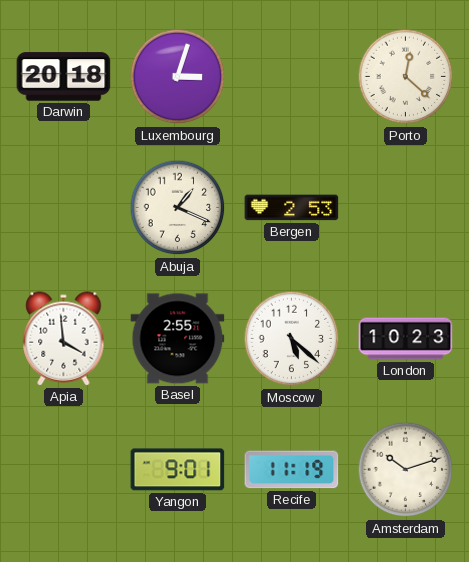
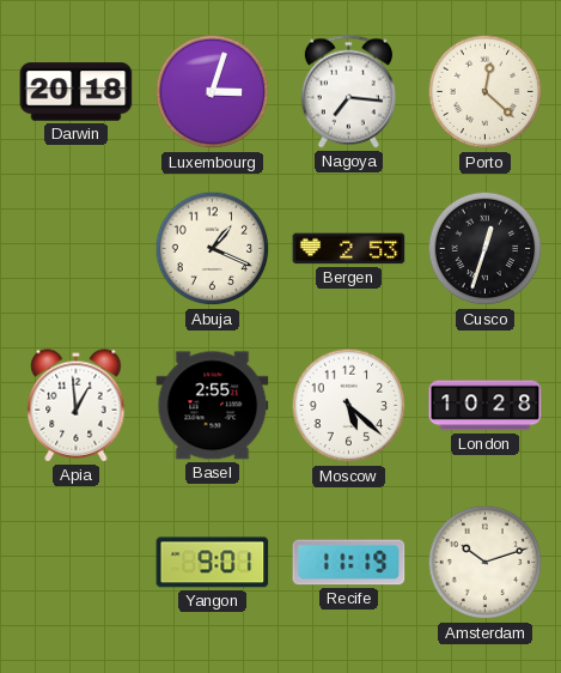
Nagoya: none -> 7:16 (348, 92)
Cusco: none -> 12:33 (486, 249)
Apia: 3:59 -> 12:59 (77, 406)
London: 10:23 -> 10:28 (486, 406)
